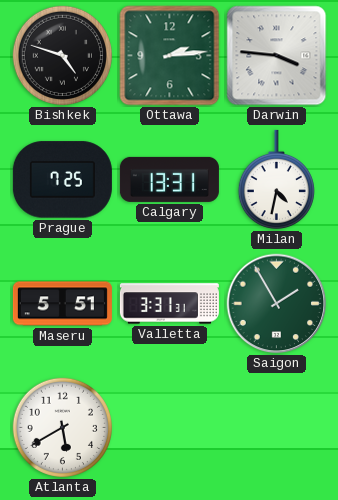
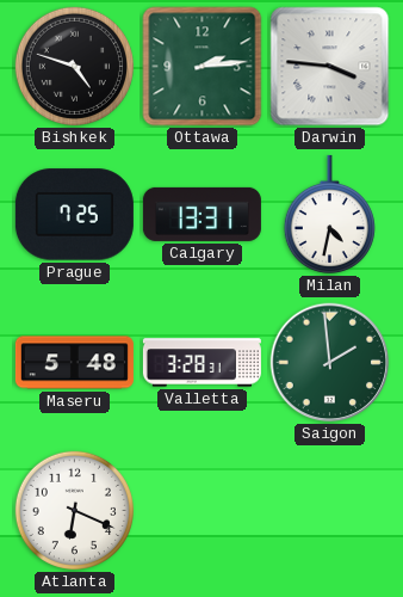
Maseru: 5:51 -> 5:48 (74, 363)
Valletta: 3:31 -> 3:28 (201, 363)
Saigon: 1:55 -> 1:59 (330, 363)
Atlanta: 5:40 -> 6:19 (74, 510)
